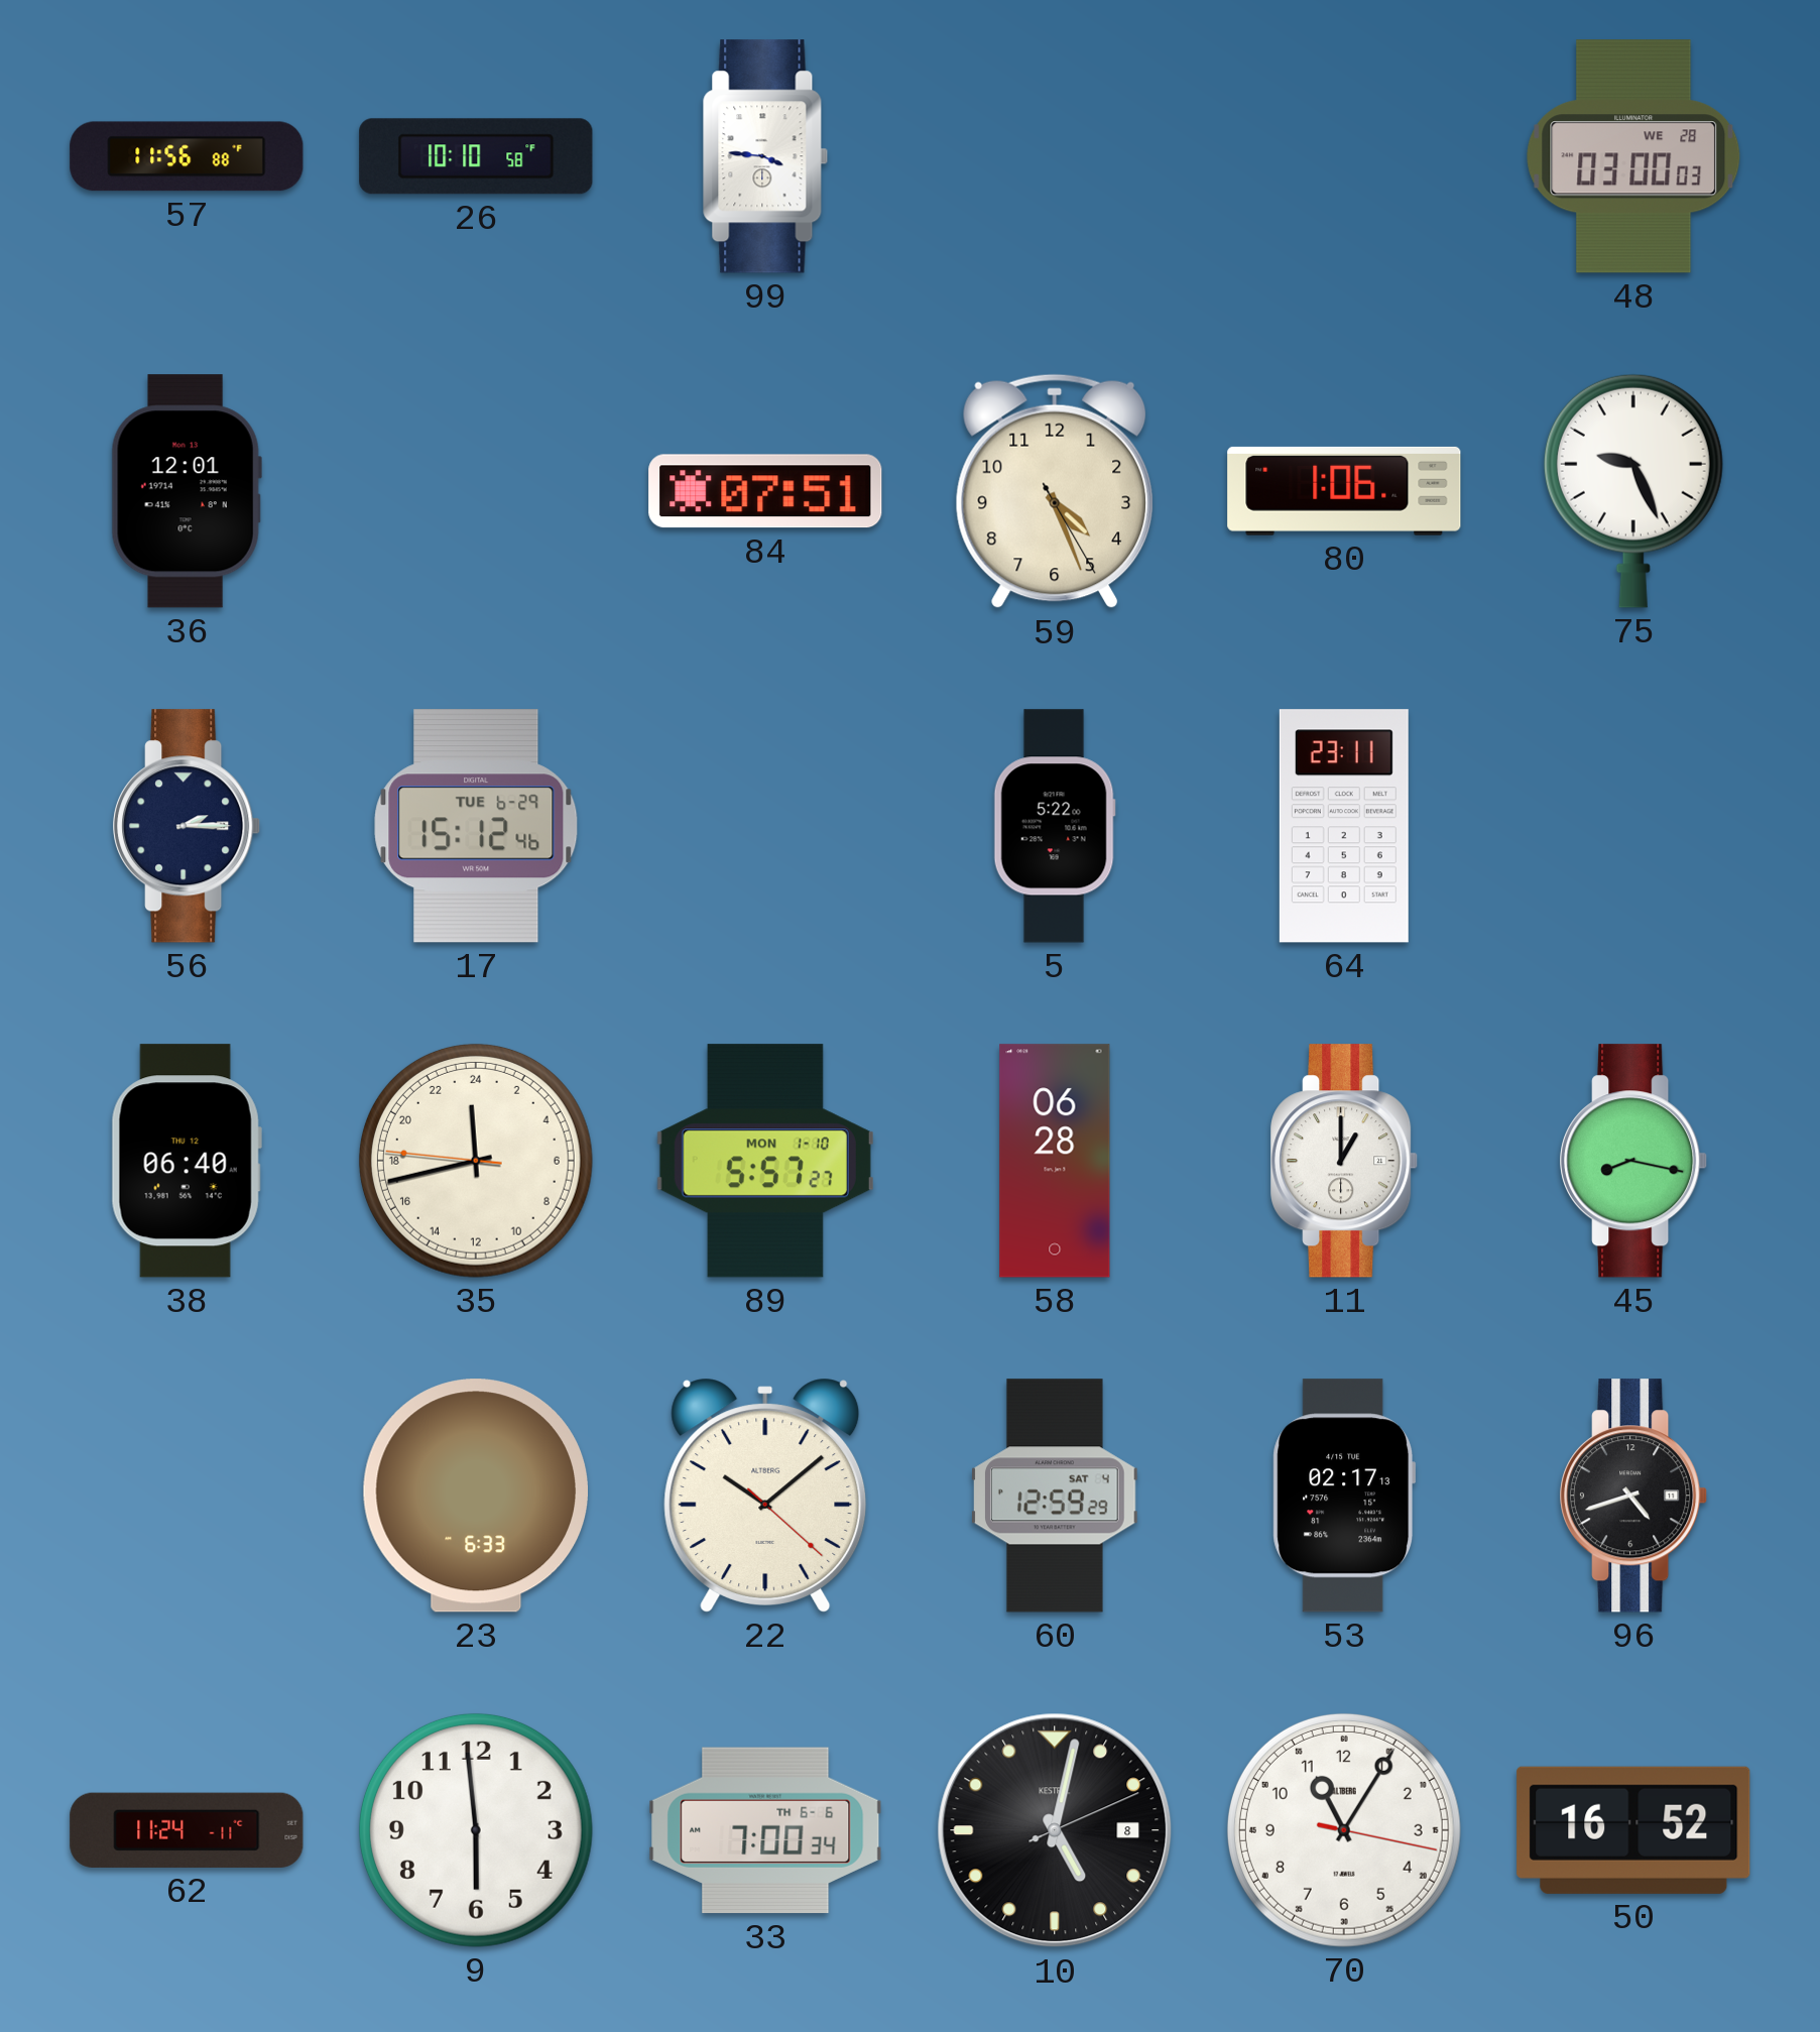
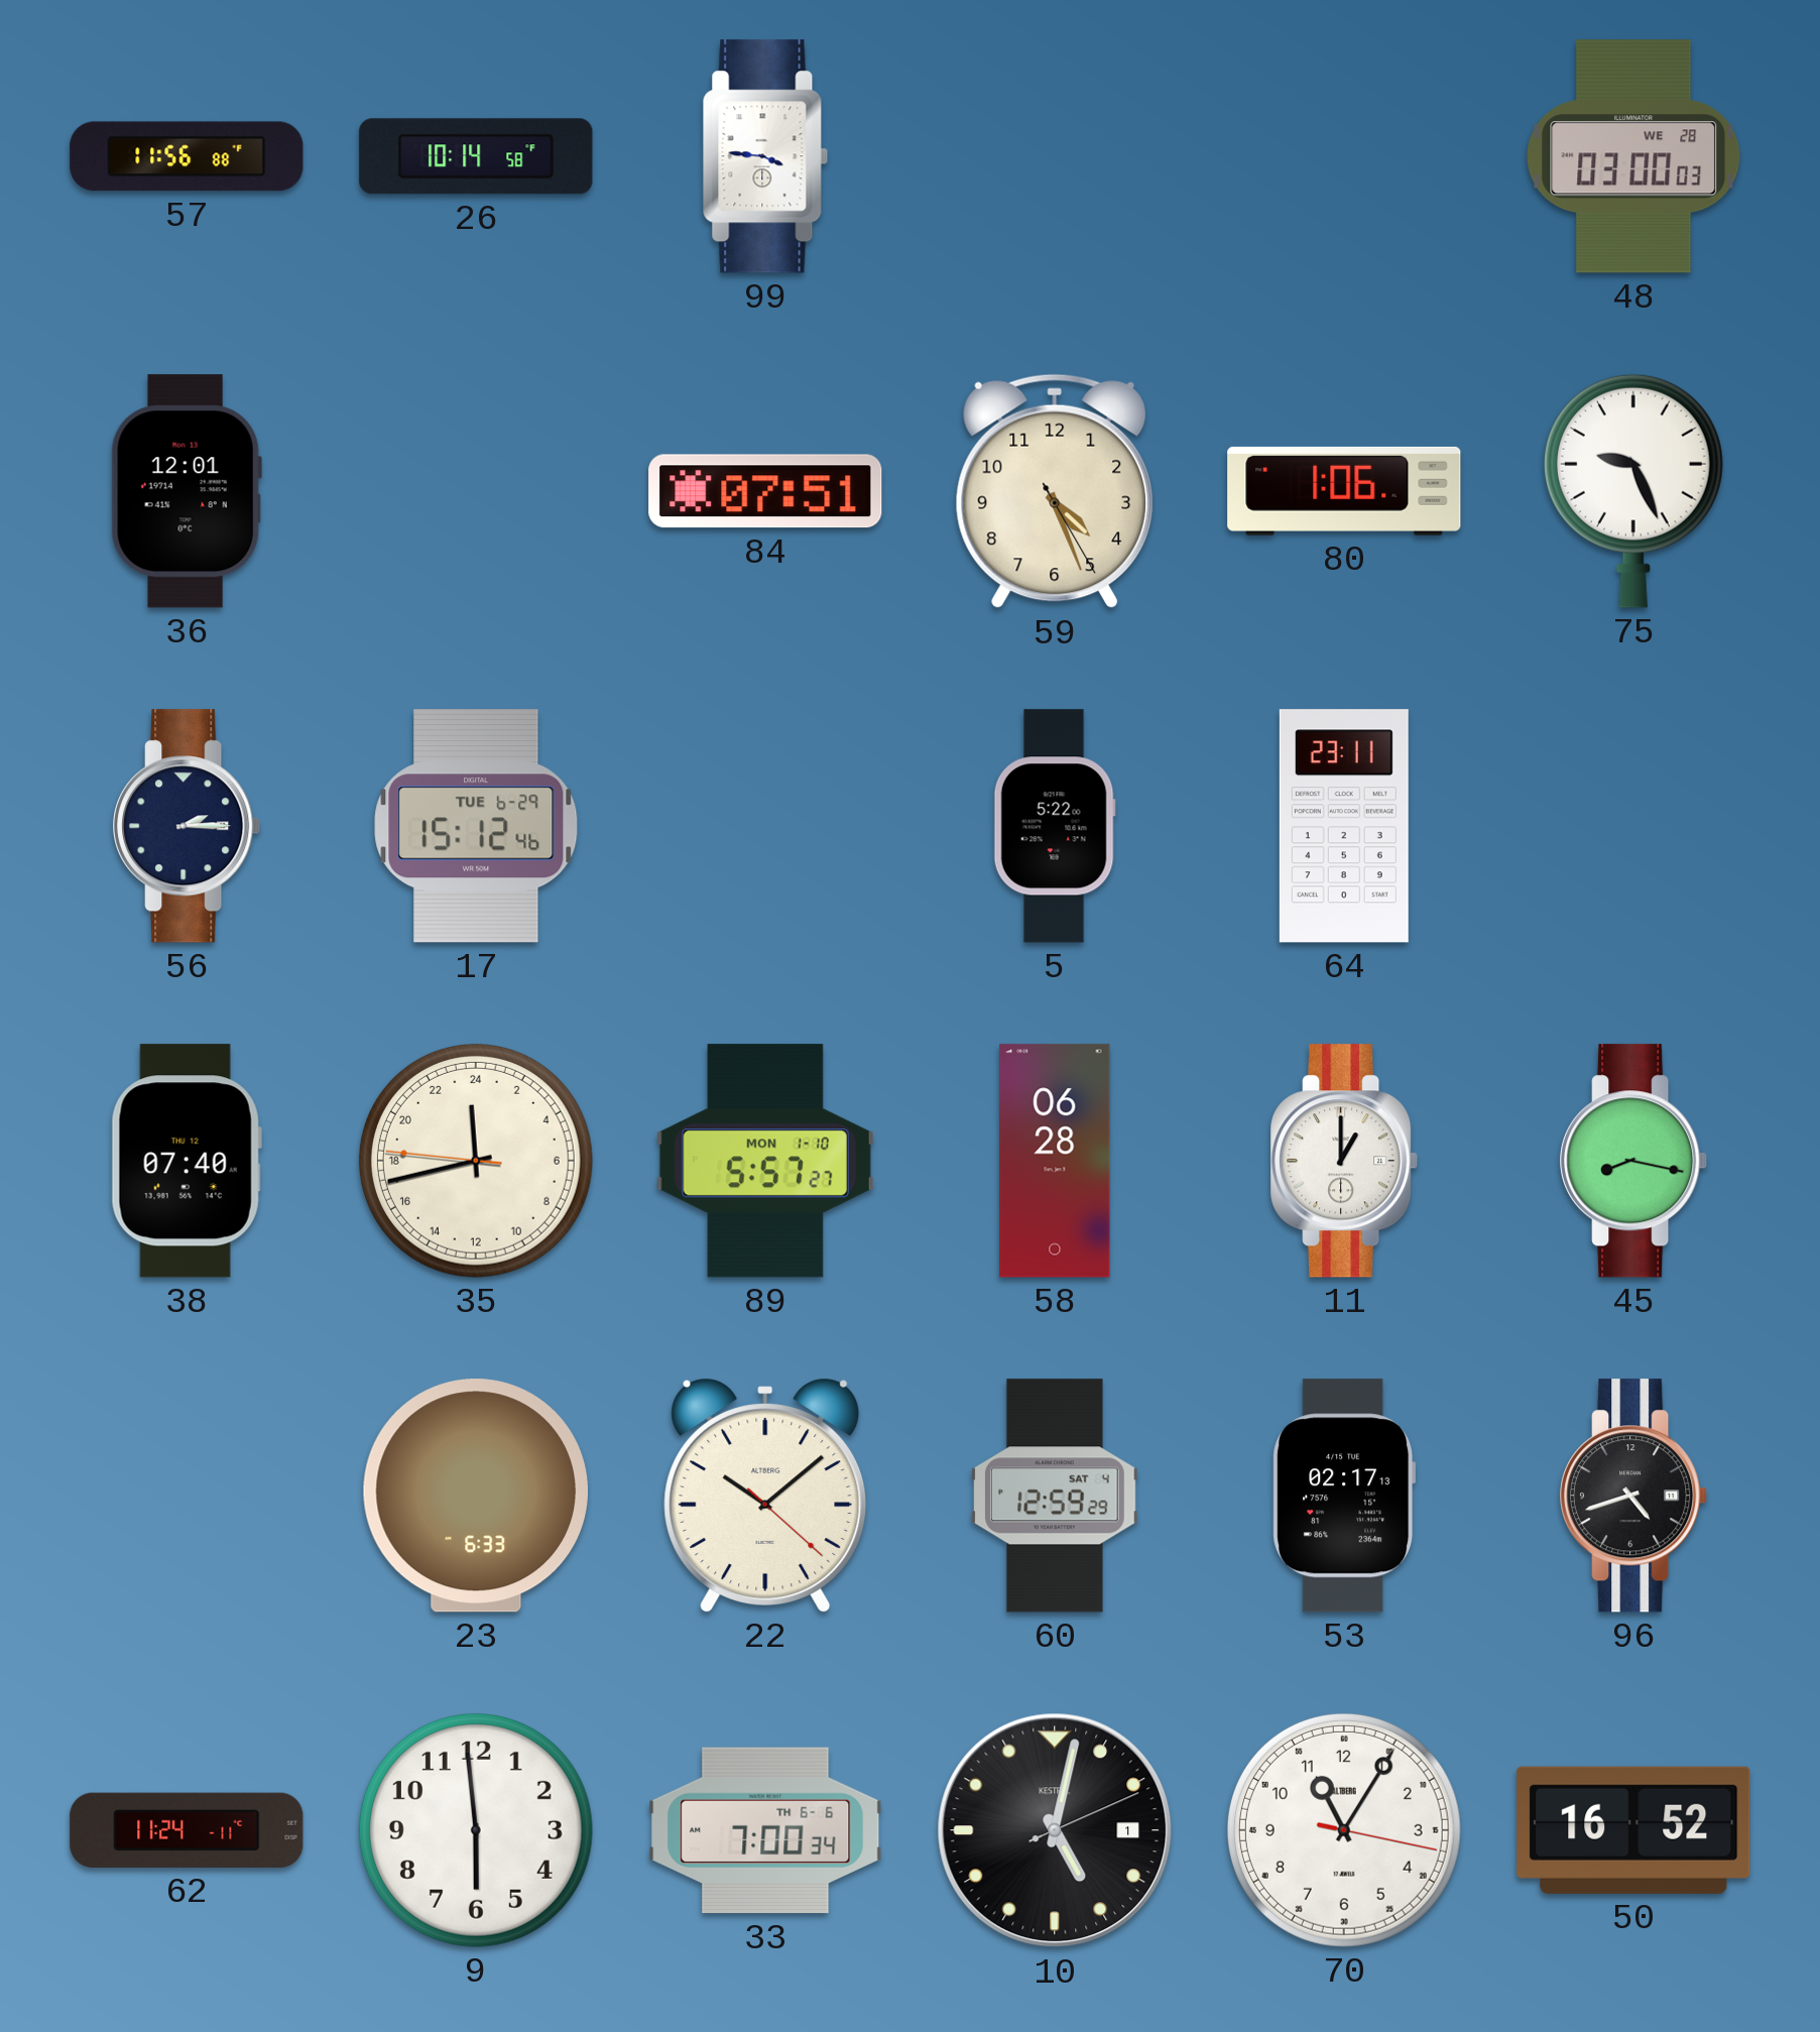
26: 10:10 -> 10:14 (476, 156)
38: 06:40 -> 07:40 (187, 1161)
10 date: 8 -> 1 (1055, 1830)
